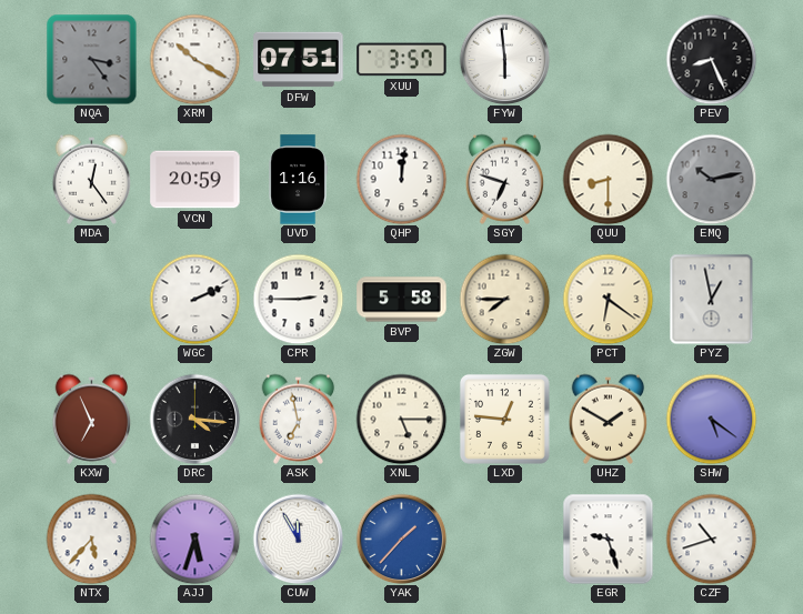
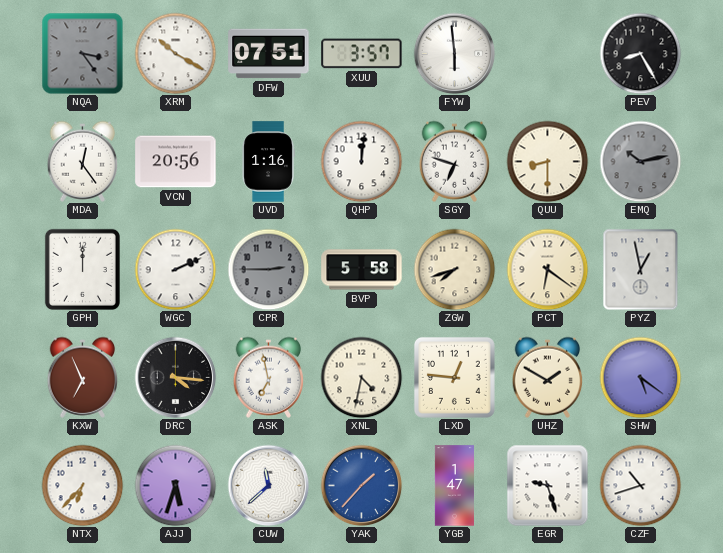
PEV: 8:26 -> 8:25 (640, 53)
VCN: 20:59 -> 20:56 (176, 162)
GPH: none -> 12:00 (82, 269)
CPR dial: white -> grey (268, 269)
ZGW: 7:45 -> 7:42 (454, 269)
XNL: 5:15 -> 4:32 (361, 377)
NTX: 5:37 -> 6:37 (82, 485)
CUW: 11:55 -> 11:38 (268, 485)
YGB: none -> 1:47 (454, 486)
